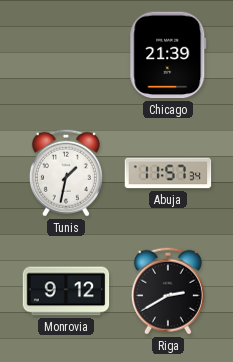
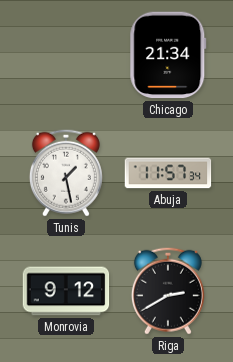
Chicago: 21:39 -> 21:34 (168, 55)
Tunis: 1:32 -> 1:28 (66, 173)
